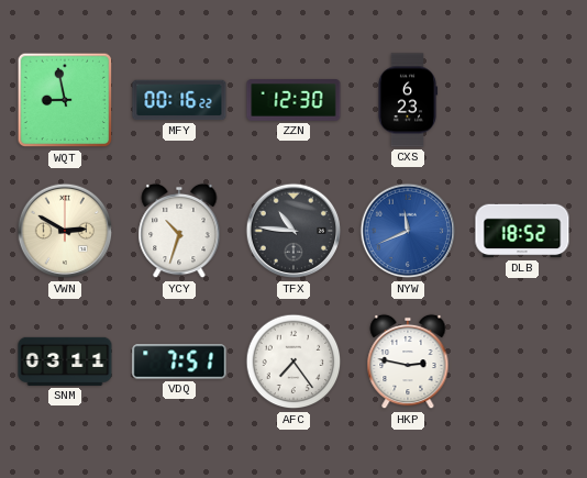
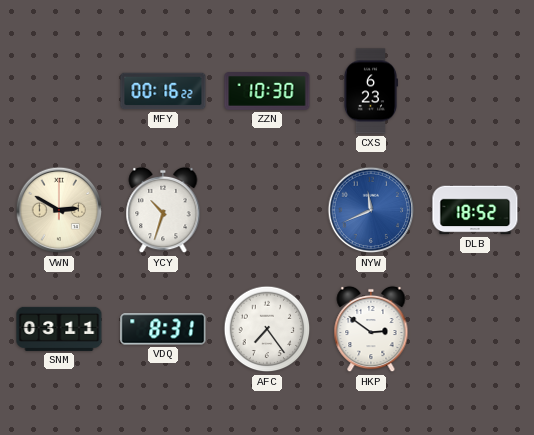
WQT: 8:58 -> none (65, 100)
ZZN: 12:30 -> 10:30 (267, 92)
TFX: 10:46 -> none (293, 231)
VDQ: 7:51 -> 8:31 (163, 329)
HKP: 2:47 -> 2:51 (371, 329)
